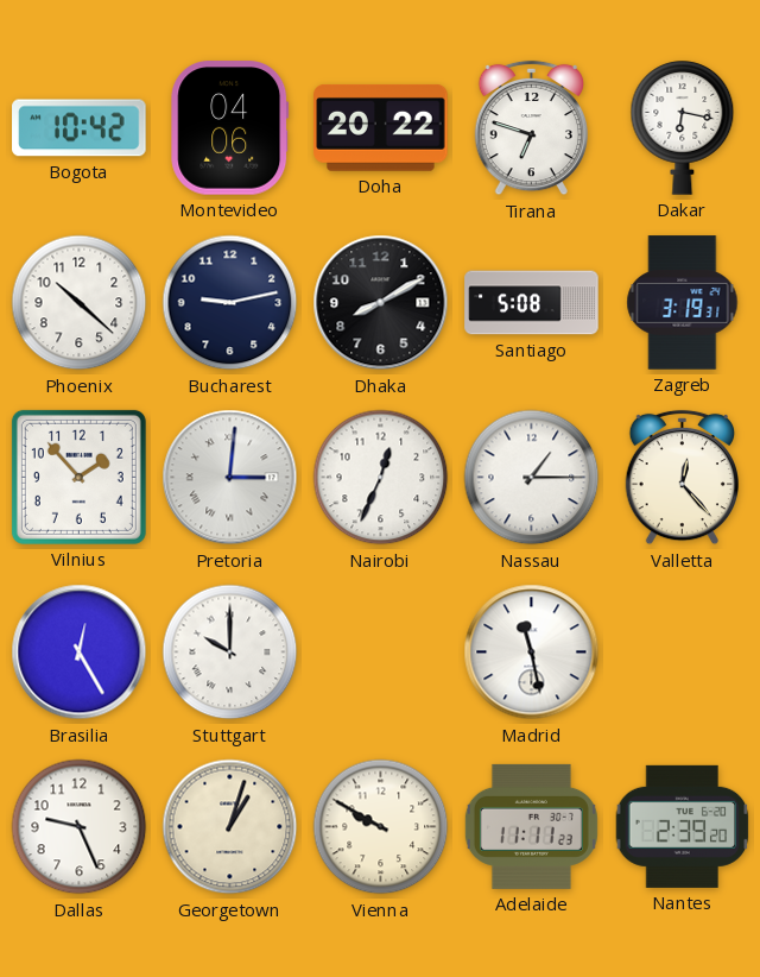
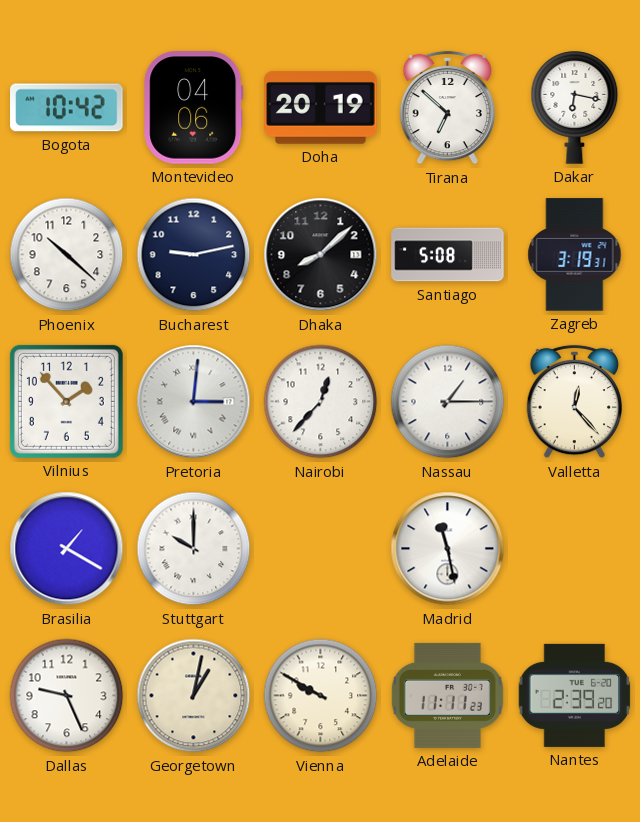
Doha: 20:22 -> 20:19 (321, 107)
Tirana: 6:48 -> 6:52 (447, 108)
Dhaka: 8:10 -> 8:08 (321, 255)
Nairobi: 12:34 -> 12:37 (321, 402)
Brasilia: 12:25 -> 1:20 (67, 549)
Georgetown: 1:03 -> 1:02 (194, 696)
